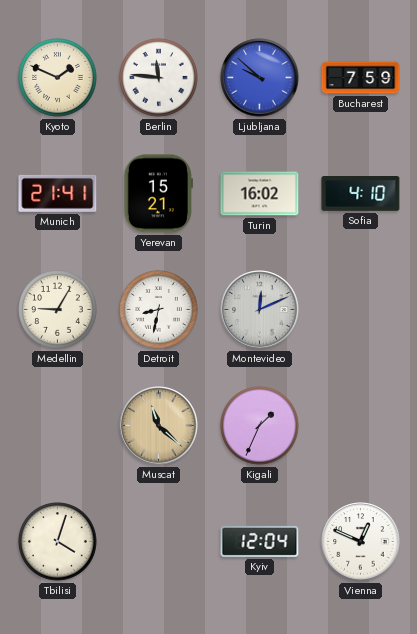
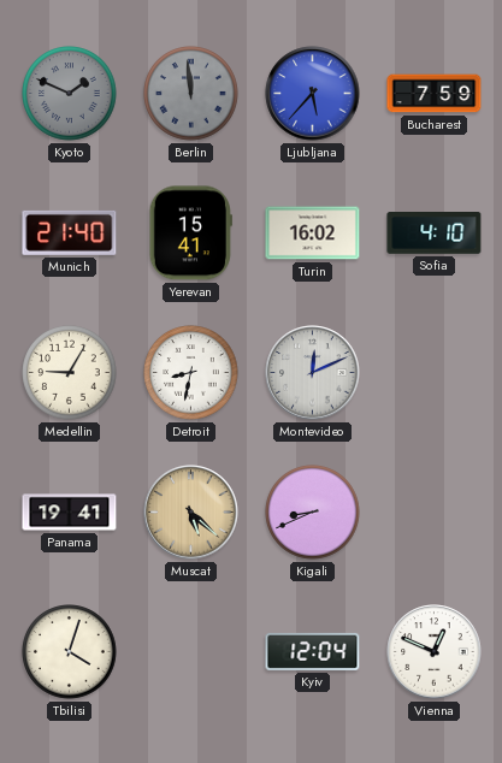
Kyoto dial: cream -> grey (70, 94)
Berlin: 11:46 -> 11:59 (191, 94)
Berlin dial: white -> grey (191, 94)
Ljubljana: 9:52 -> 5:37 (313, 94)
Munich: 21:41 -> 21:40 (70, 232)
Yerevan: 15:21 -> 15:41 (190, 233)
Panama: none -> 19:41 (70, 513)
Muscat: 11:22 -> 5:22 (191, 513)
Kigali: 1:34 -> 8:41 (313, 513)
